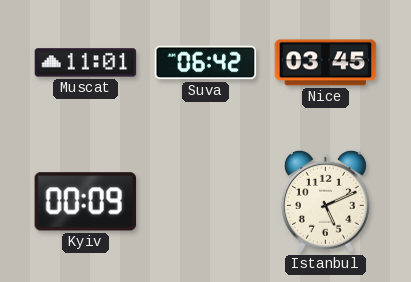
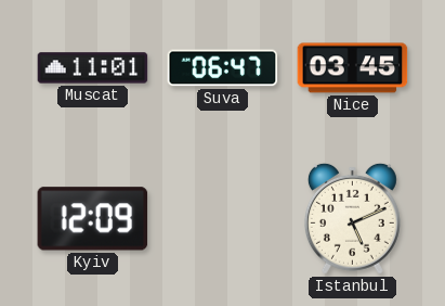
Suva: 06:42 -> 06:47 (223, 68)
Kyiv: 00:09 -> 12:09 (93, 219)
